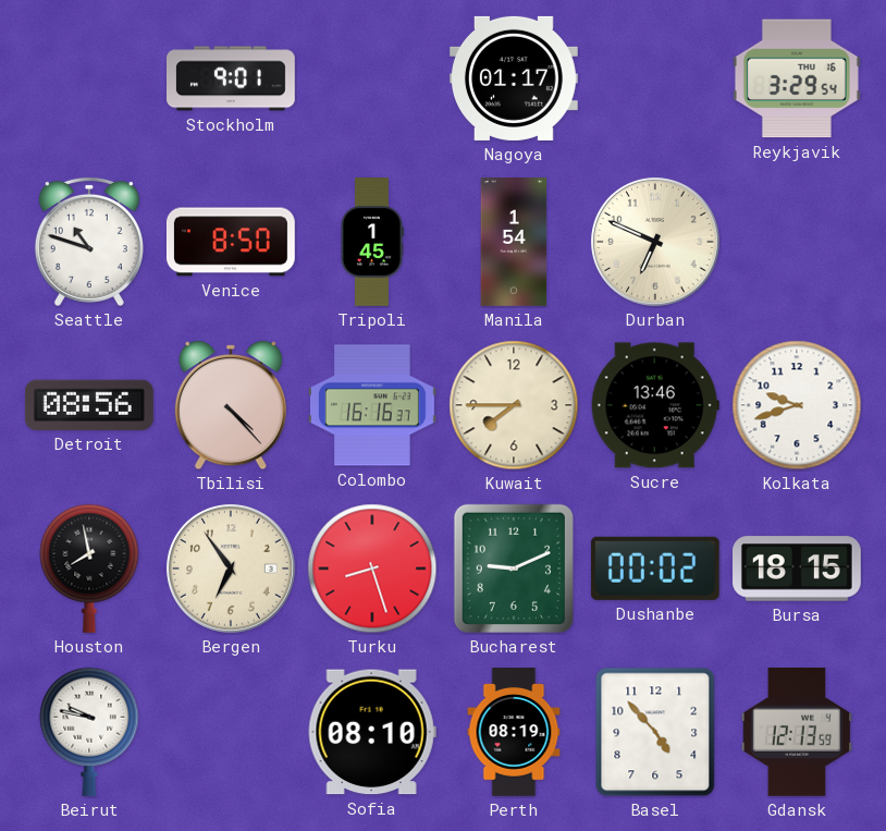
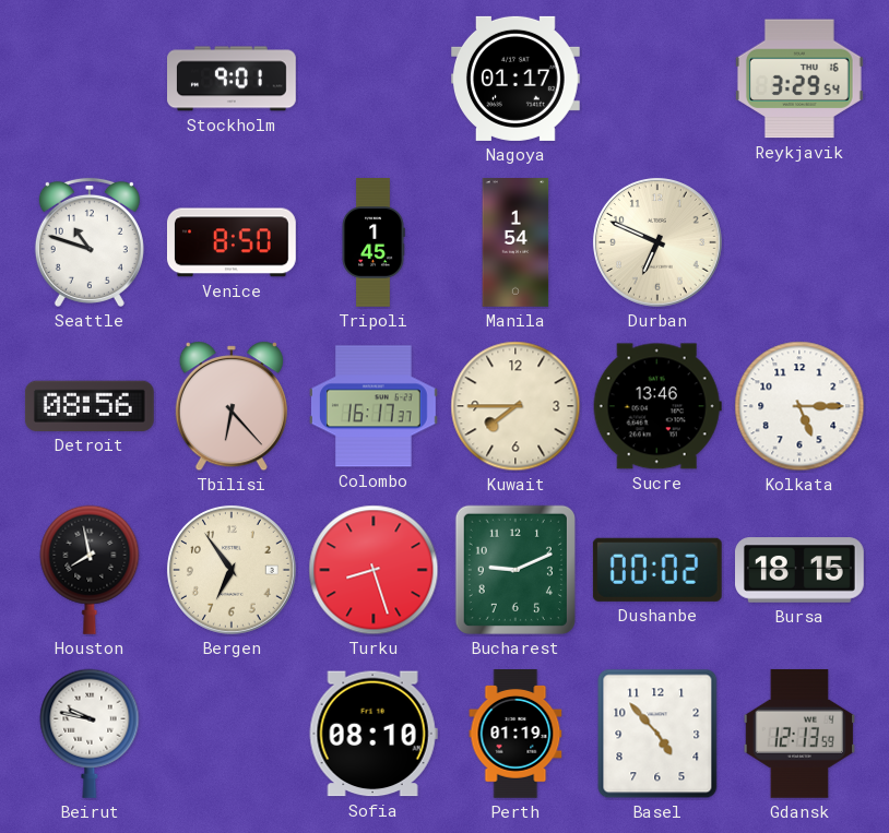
Tbilisi: 4:23 -> 6:23 (232, 406)
Colombo: 16:16 -> 16:17 (374, 406)
Kolkata: 9:42 -> 5:15 (799, 406)
Perth: 08:19 -> 01:19 (515, 735)
